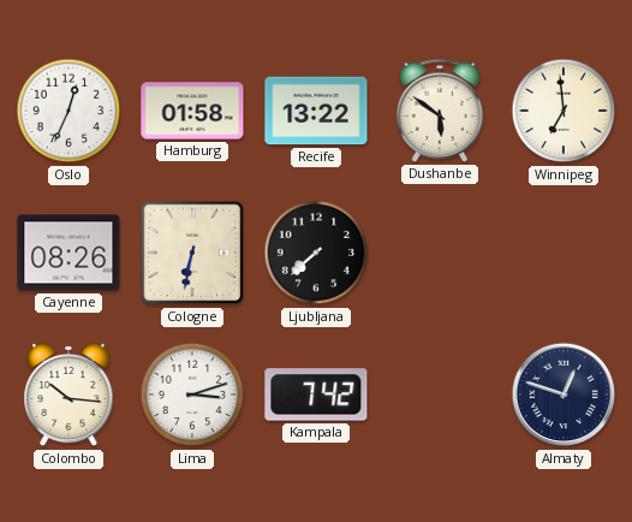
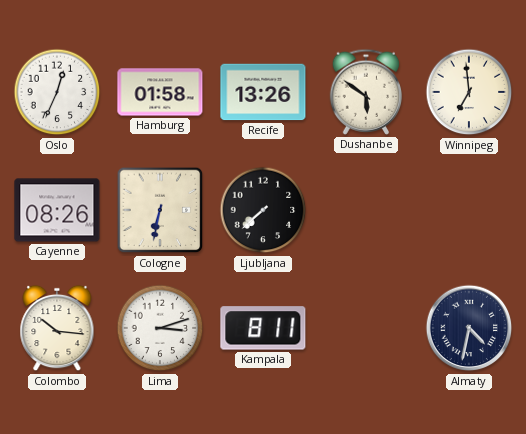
Recife: 13:22 -> 13:26 (263, 92)
Kampala: 7:42 -> 8:11 (263, 328)
Almaty: 12:48 -> 4:32 (469, 328)
